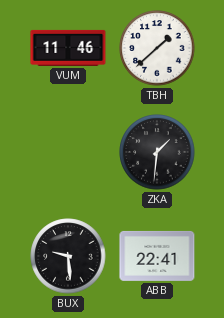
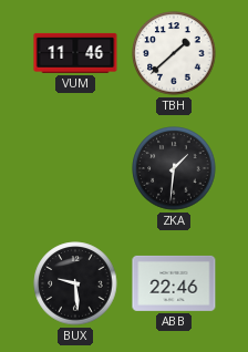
ABB: 22:41 -> 22:46 (174, 283)
